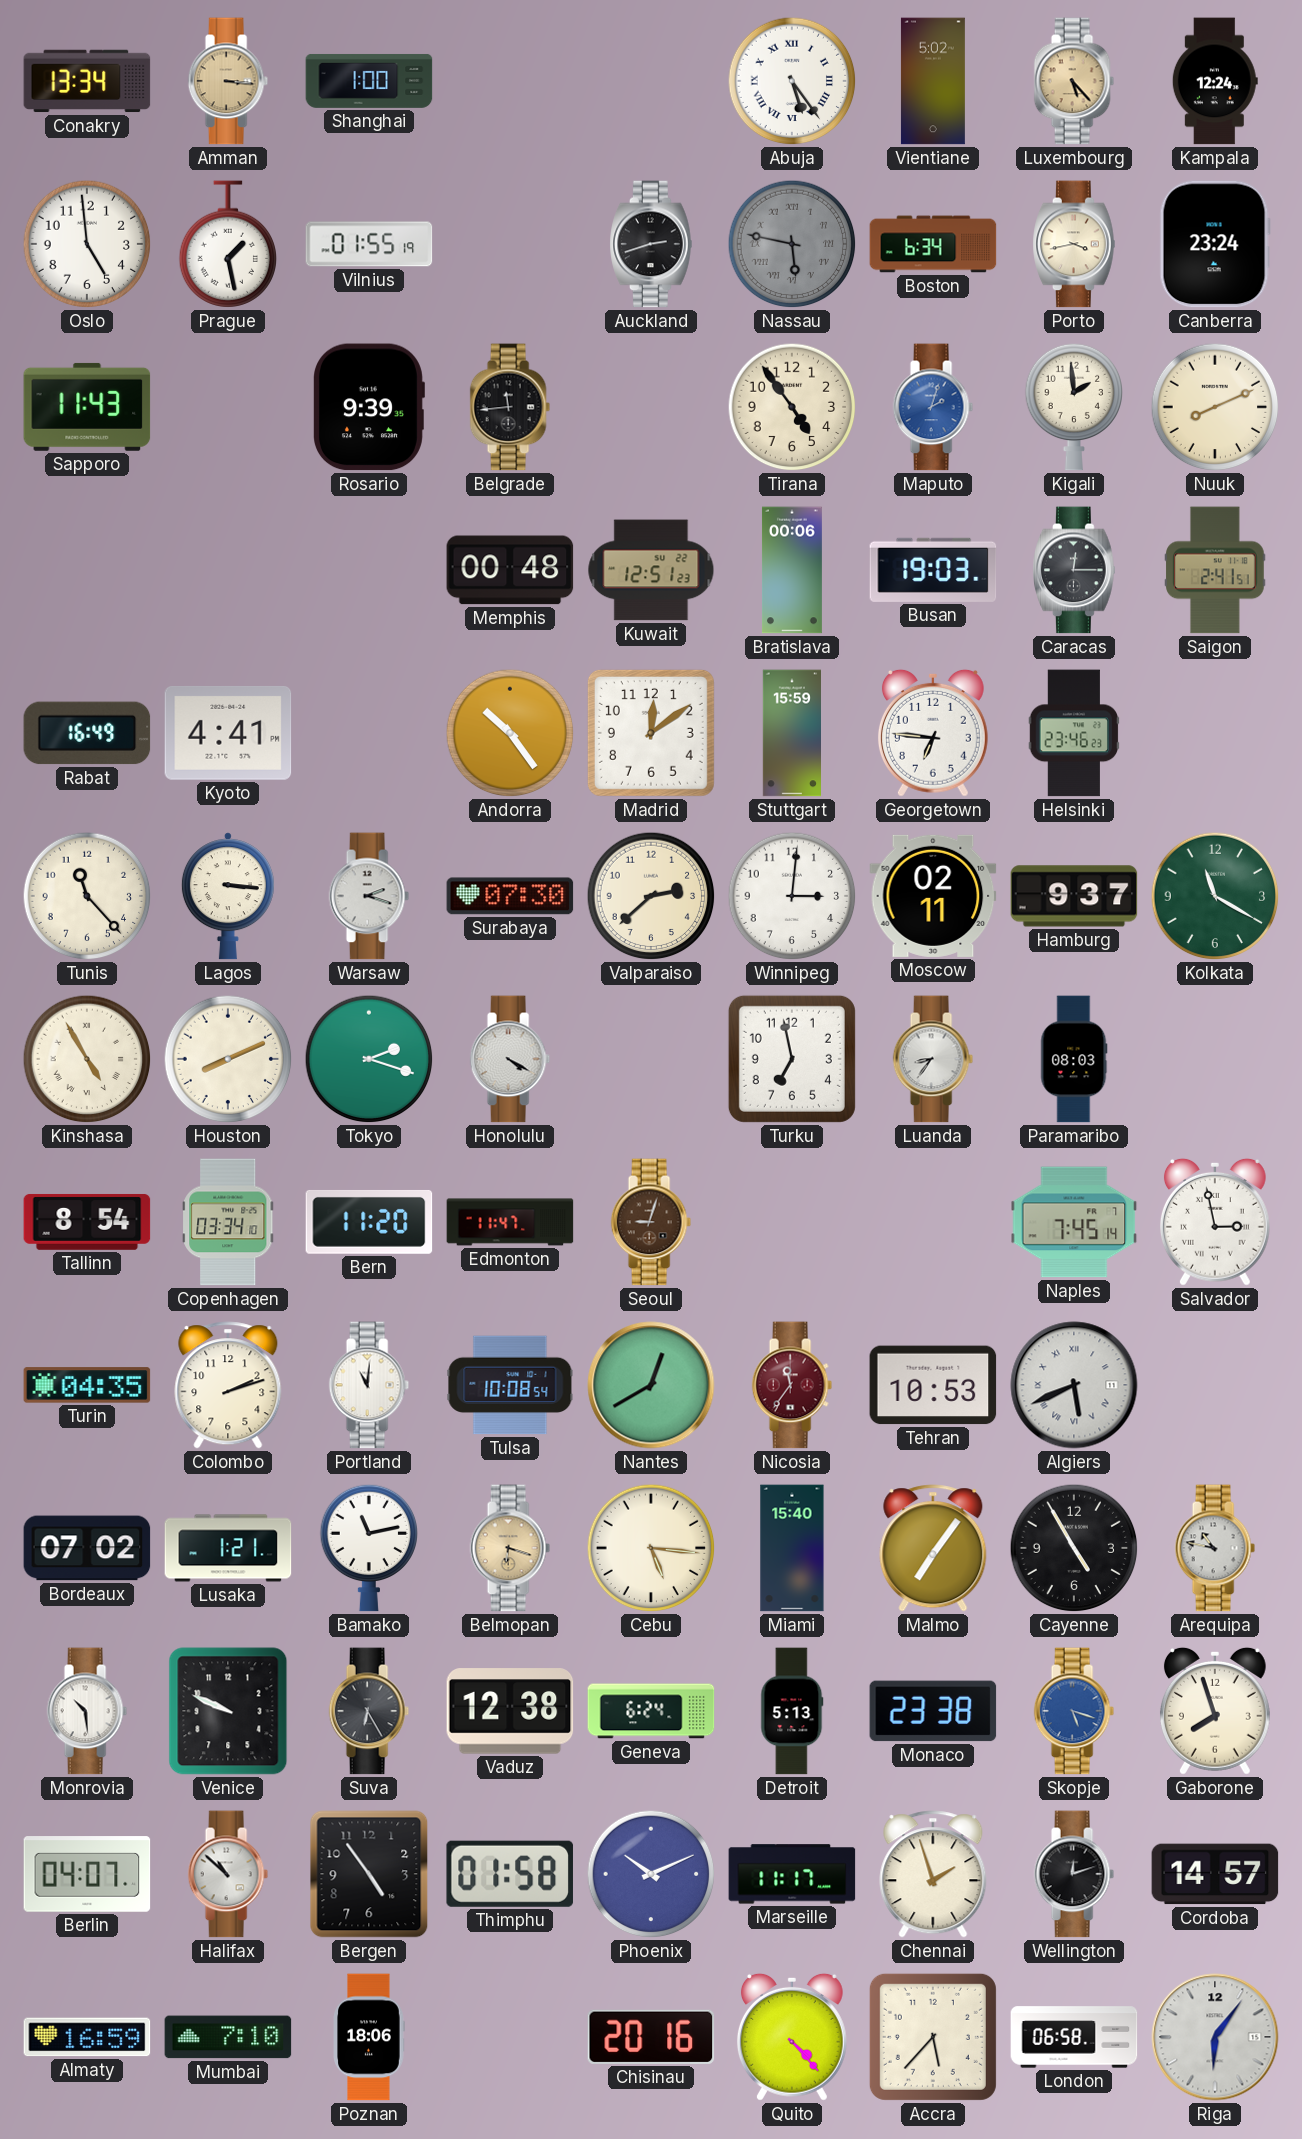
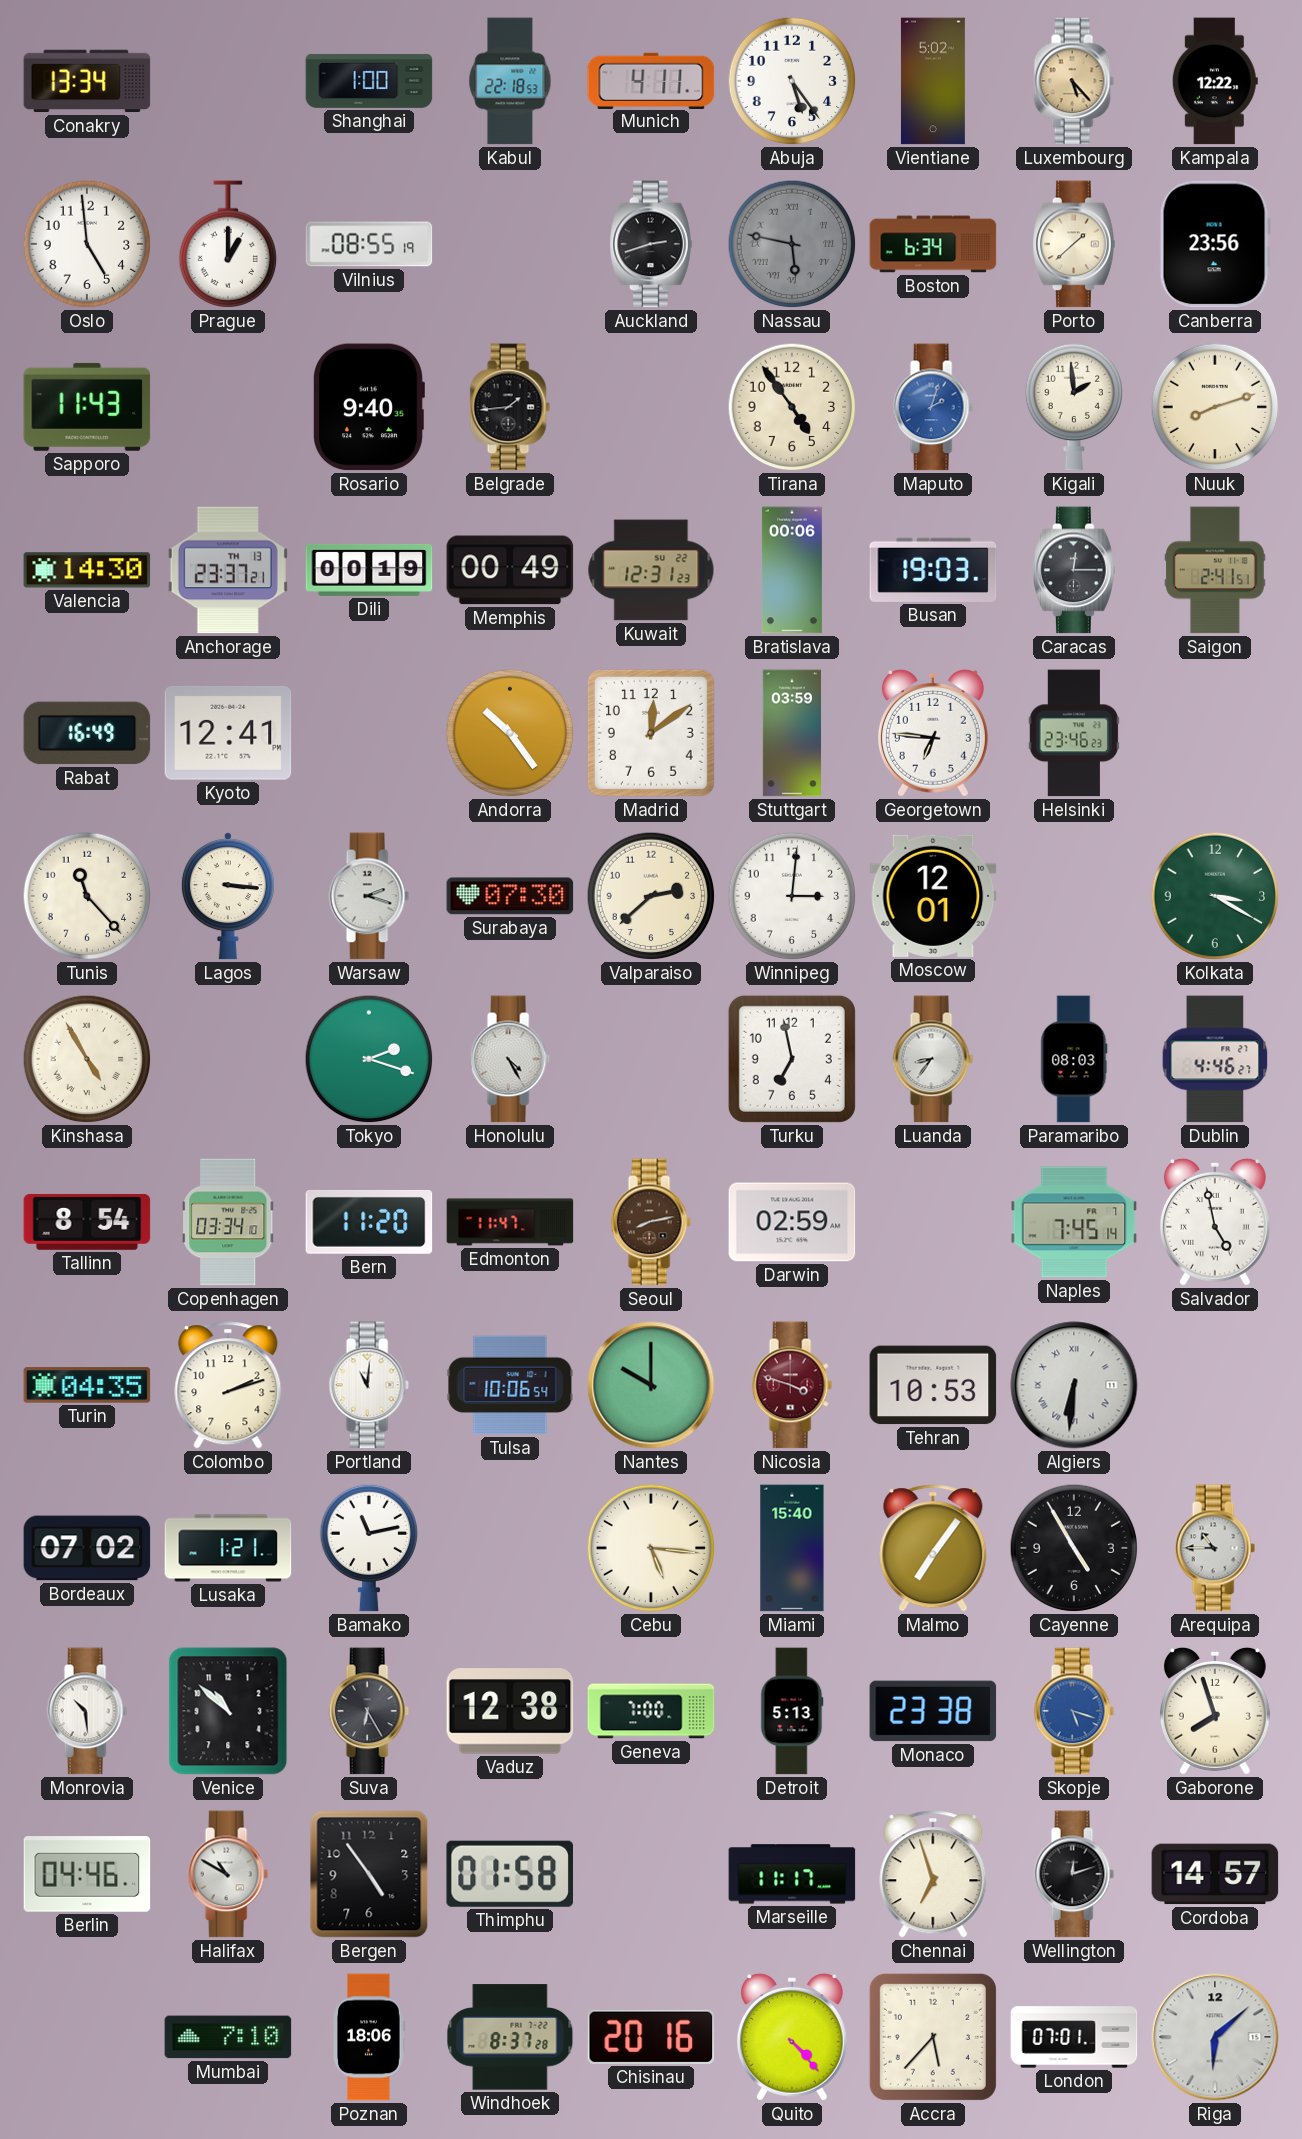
Amman: 3:16 -> none (228, 81)
Kabul: none -> 22:18 (510, 81)
Munich: none -> 4:11 (651, 80)
Abuja numerals: Roman -> Arabic (792, 81)
Kampala: 12:24 -> 12:22 (1215, 81)
Prague: 1:28 -> 1:00 (227, 244)
Vilnius: 01:55 -> 08:55 (369, 244)
Porto: 3:43 -> 1:38 (1074, 244)
Canberra: 23:24 -> 23:56 (1215, 244)
Rosario: 9:39 -> 9:40 (369, 407)
Belgrade: 11:44 -> 1:44 (510, 407)
Nuuk: 8:11 -> 8:12 (1215, 407)
Valencia: none -> 14:30 (87, 570)
Anchorage: none -> 23:37 (228, 570)
Dili: none -> 00:19 (369, 570)
Memphis: 00:48 -> 00:49 (510, 570)
Kuwait: 12:51 -> 12:31 (651, 570)
Kyoto: 4:41 -> 12:41 (228, 733)
Stuttgart: 15:59 -> 03:59 (791, 733)
Moscow: 02:11 -> 12:01 (933, 896)
Hamburg: 9:37 -> none (1074, 896)
Kolkata: 11:20 -> 3:20 (1215, 896)
Houston: 8:11 -> none (228, 1059)
Honolulu: 4:20 -> 4:25 (510, 1059)
Dublin: none -> 4:46 (1215, 1059)
Seoul: 9:03 -> 8:13 (651, 1222)
Darwin: none -> 02:59 (792, 1222)
Salvador: 2:58 -> 4:58 (1215, 1222)
Tulsa: 10:08 -> 10:06 (510, 1385)
Nantes: 12:40 -> 10:00 (651, 1385)
Nicosia: 11:36 -> 3:48 (792, 1385)
Algiers: 5:41 -> 6:31 (1074, 1385)
Belmopan: 6:18 -> none (510, 1548)
Arequipa: 10:47 -> 10:45 (1215, 1548)
Venice: 9:49 -> 10:52 (228, 1711)
Geneva: 6:24 -> 7:00 (651, 1711)
Berlin: 04:07 -> 04:46 (87, 1874)
Halifax: 10:52 -> 10:50 (228, 1874)
Phoenix: 10:11 -> none (651, 1874)
Chennai: 1:57 -> 6:57 (933, 1874)
Almaty: 16:59 -> none (87, 2037)
Windhoek: none -> 8:37 (510, 2037)
London: 06:58 -> 07:01 (1074, 2037)
Riga: 6:06 -> 6:08 (1215, 2037)
